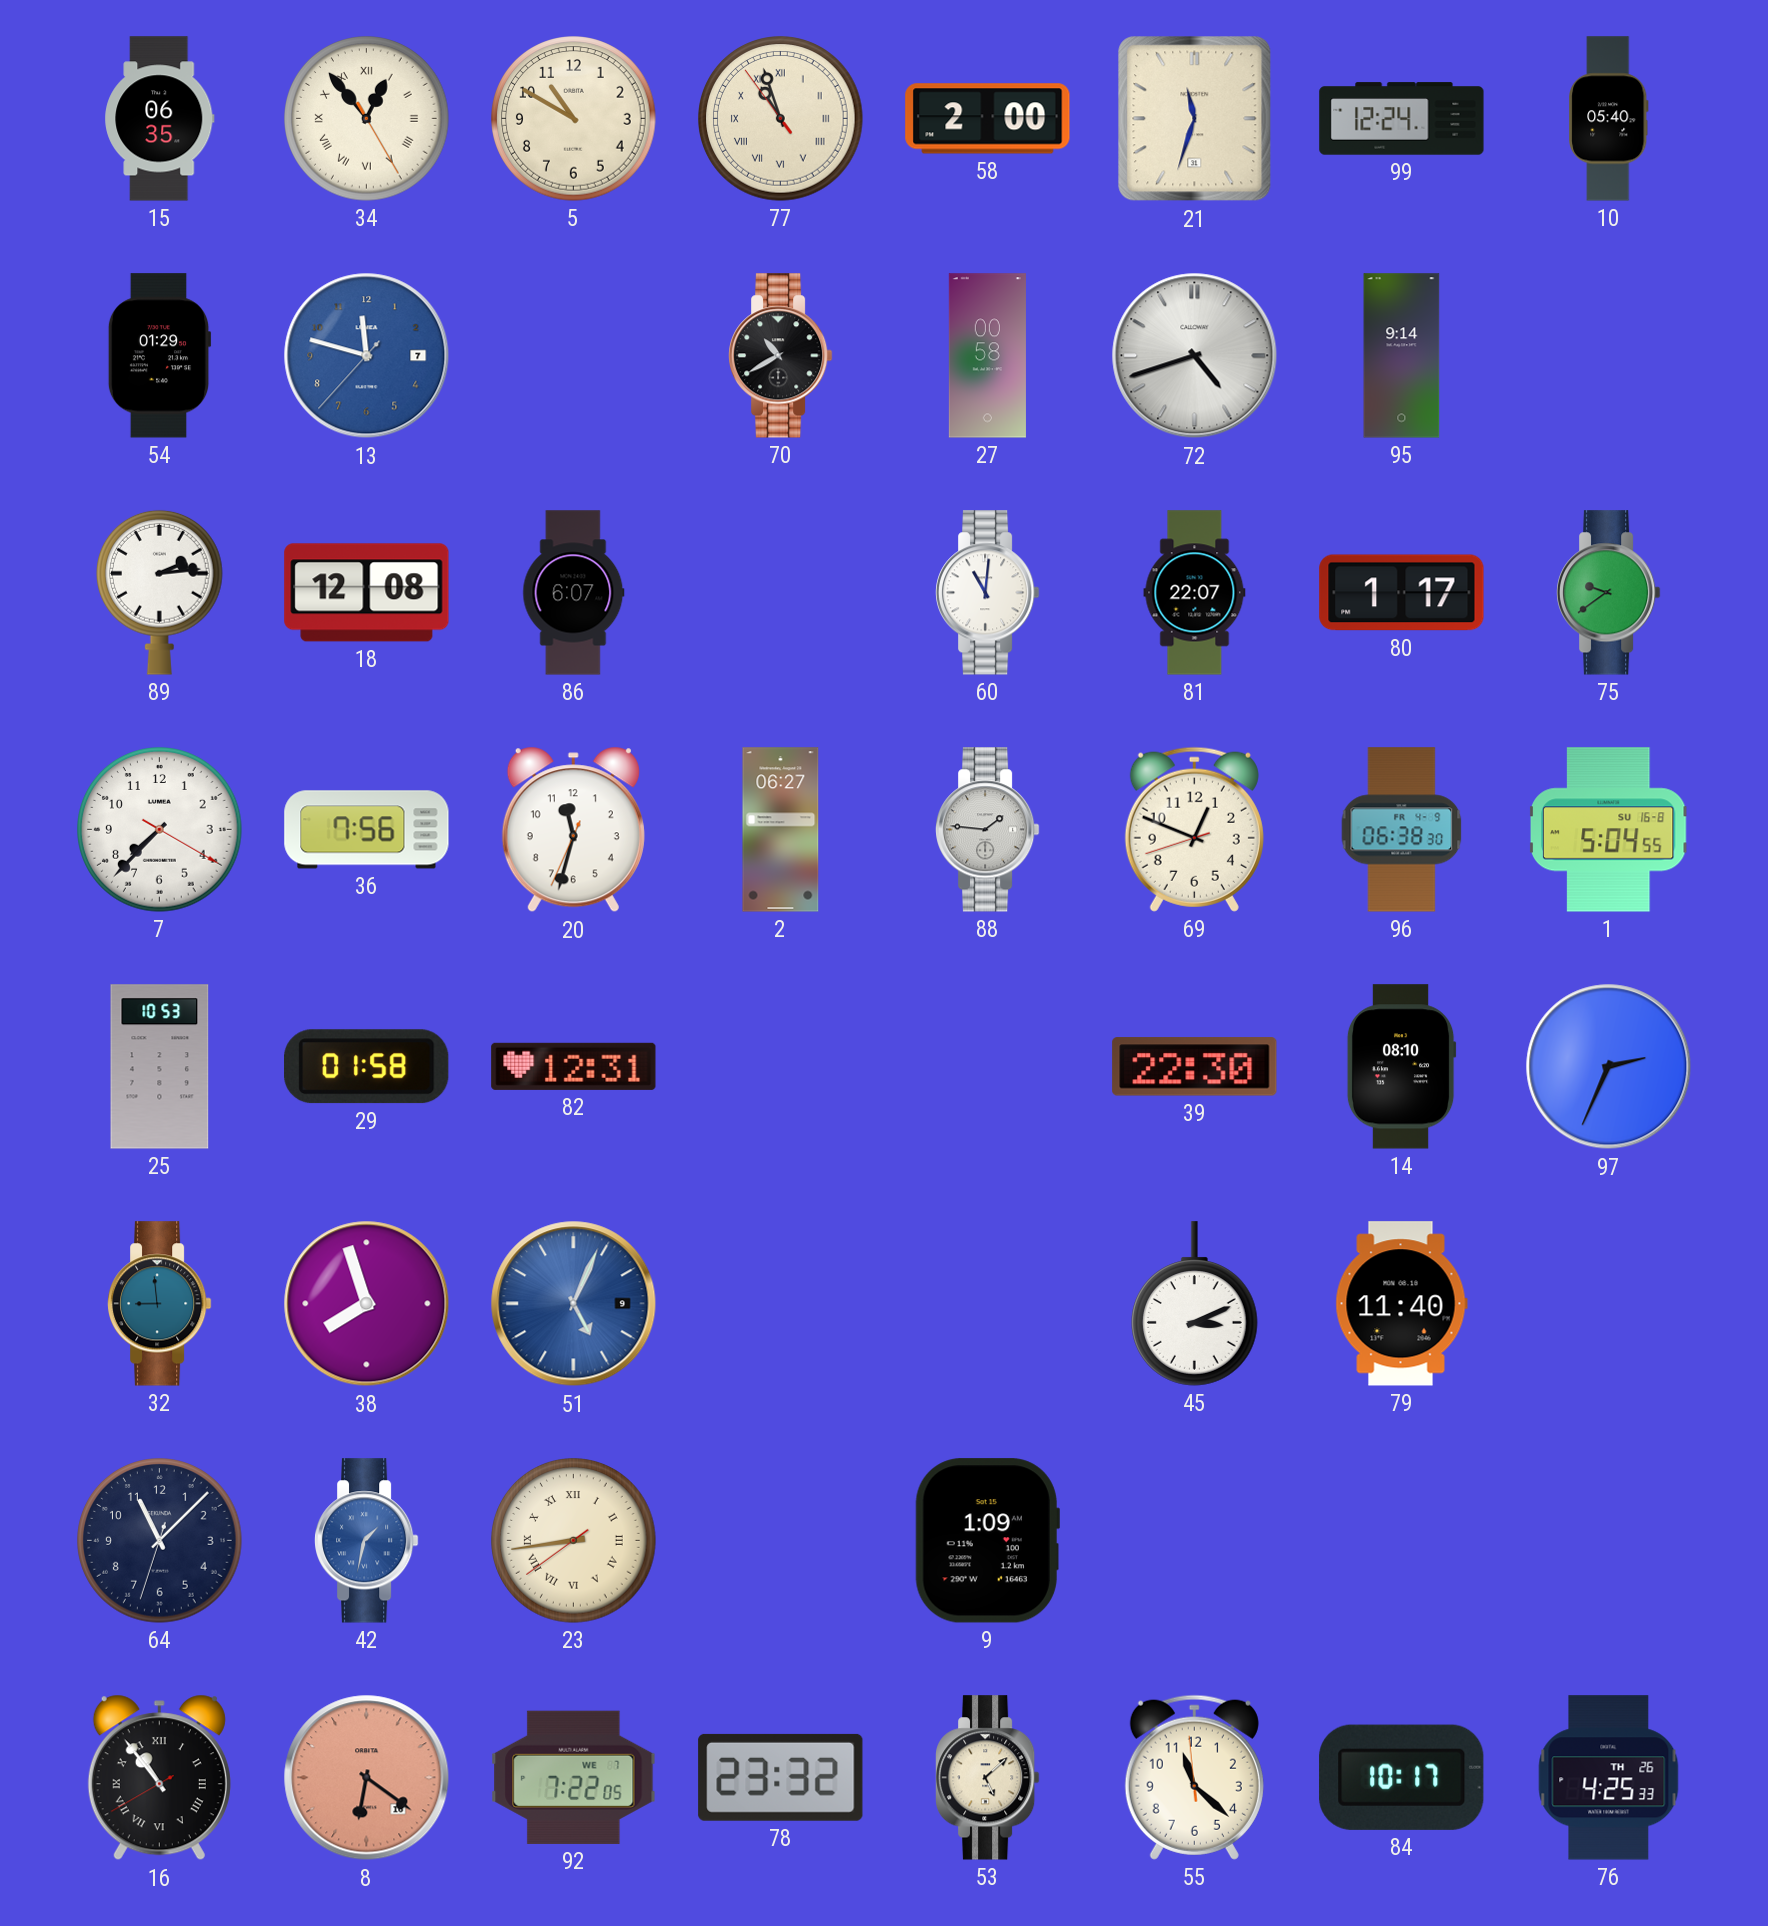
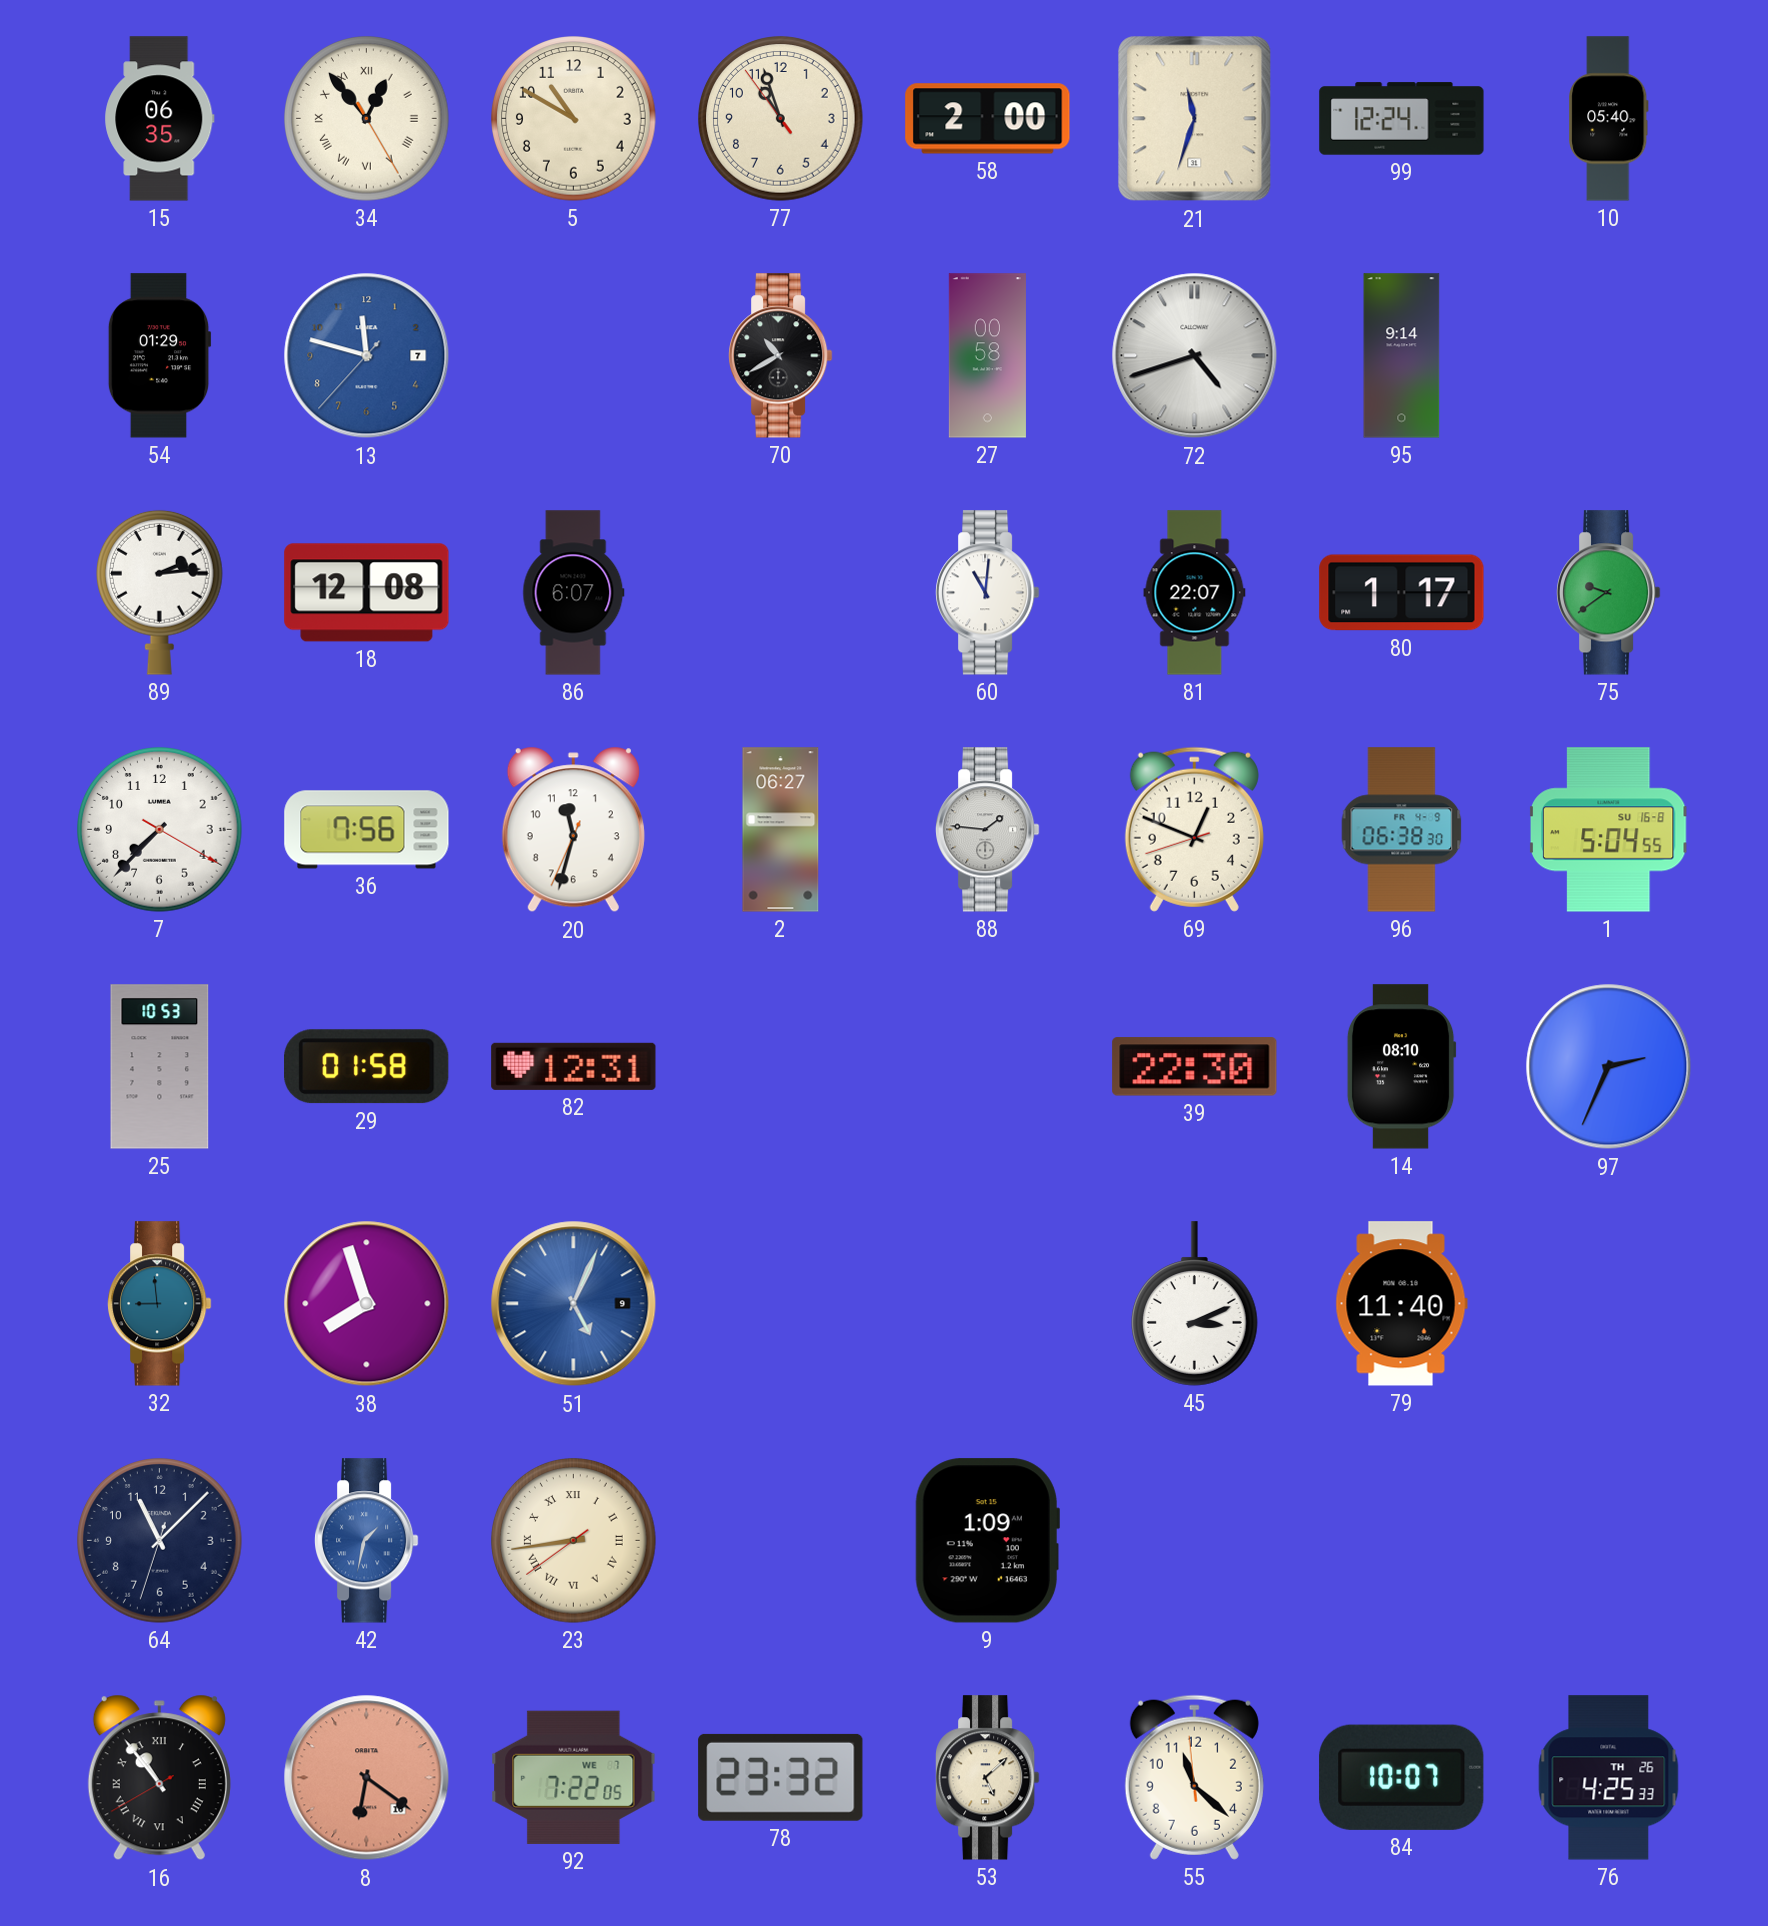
77 numerals: Roman -> Arabic (781, 119)
84: 10:17 -> 10:07 (1402, 1777)
